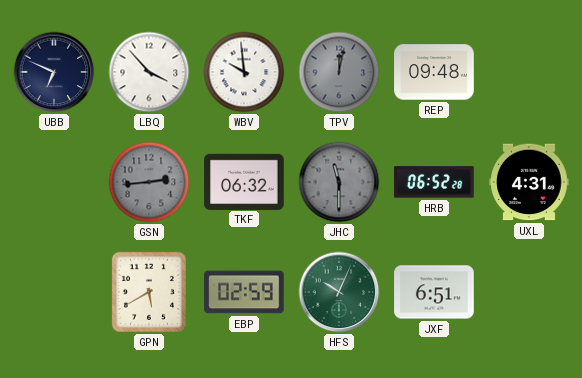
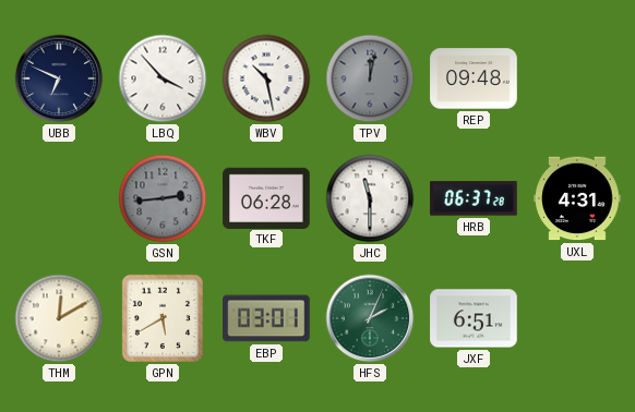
WBV: 9:59 -> 10:28 (266, 78)
TKF: 06:32 -> 06:28 (266, 197)
JHC dial: grey -> white (370, 198)
HRB: 06:52 -> 06:37 (474, 198)
THM: none -> 12:10 (59, 318)
EBP: 02:59 -> 03:01 (266, 318)
HFS: 10:04 -> 2:04 (370, 318)
